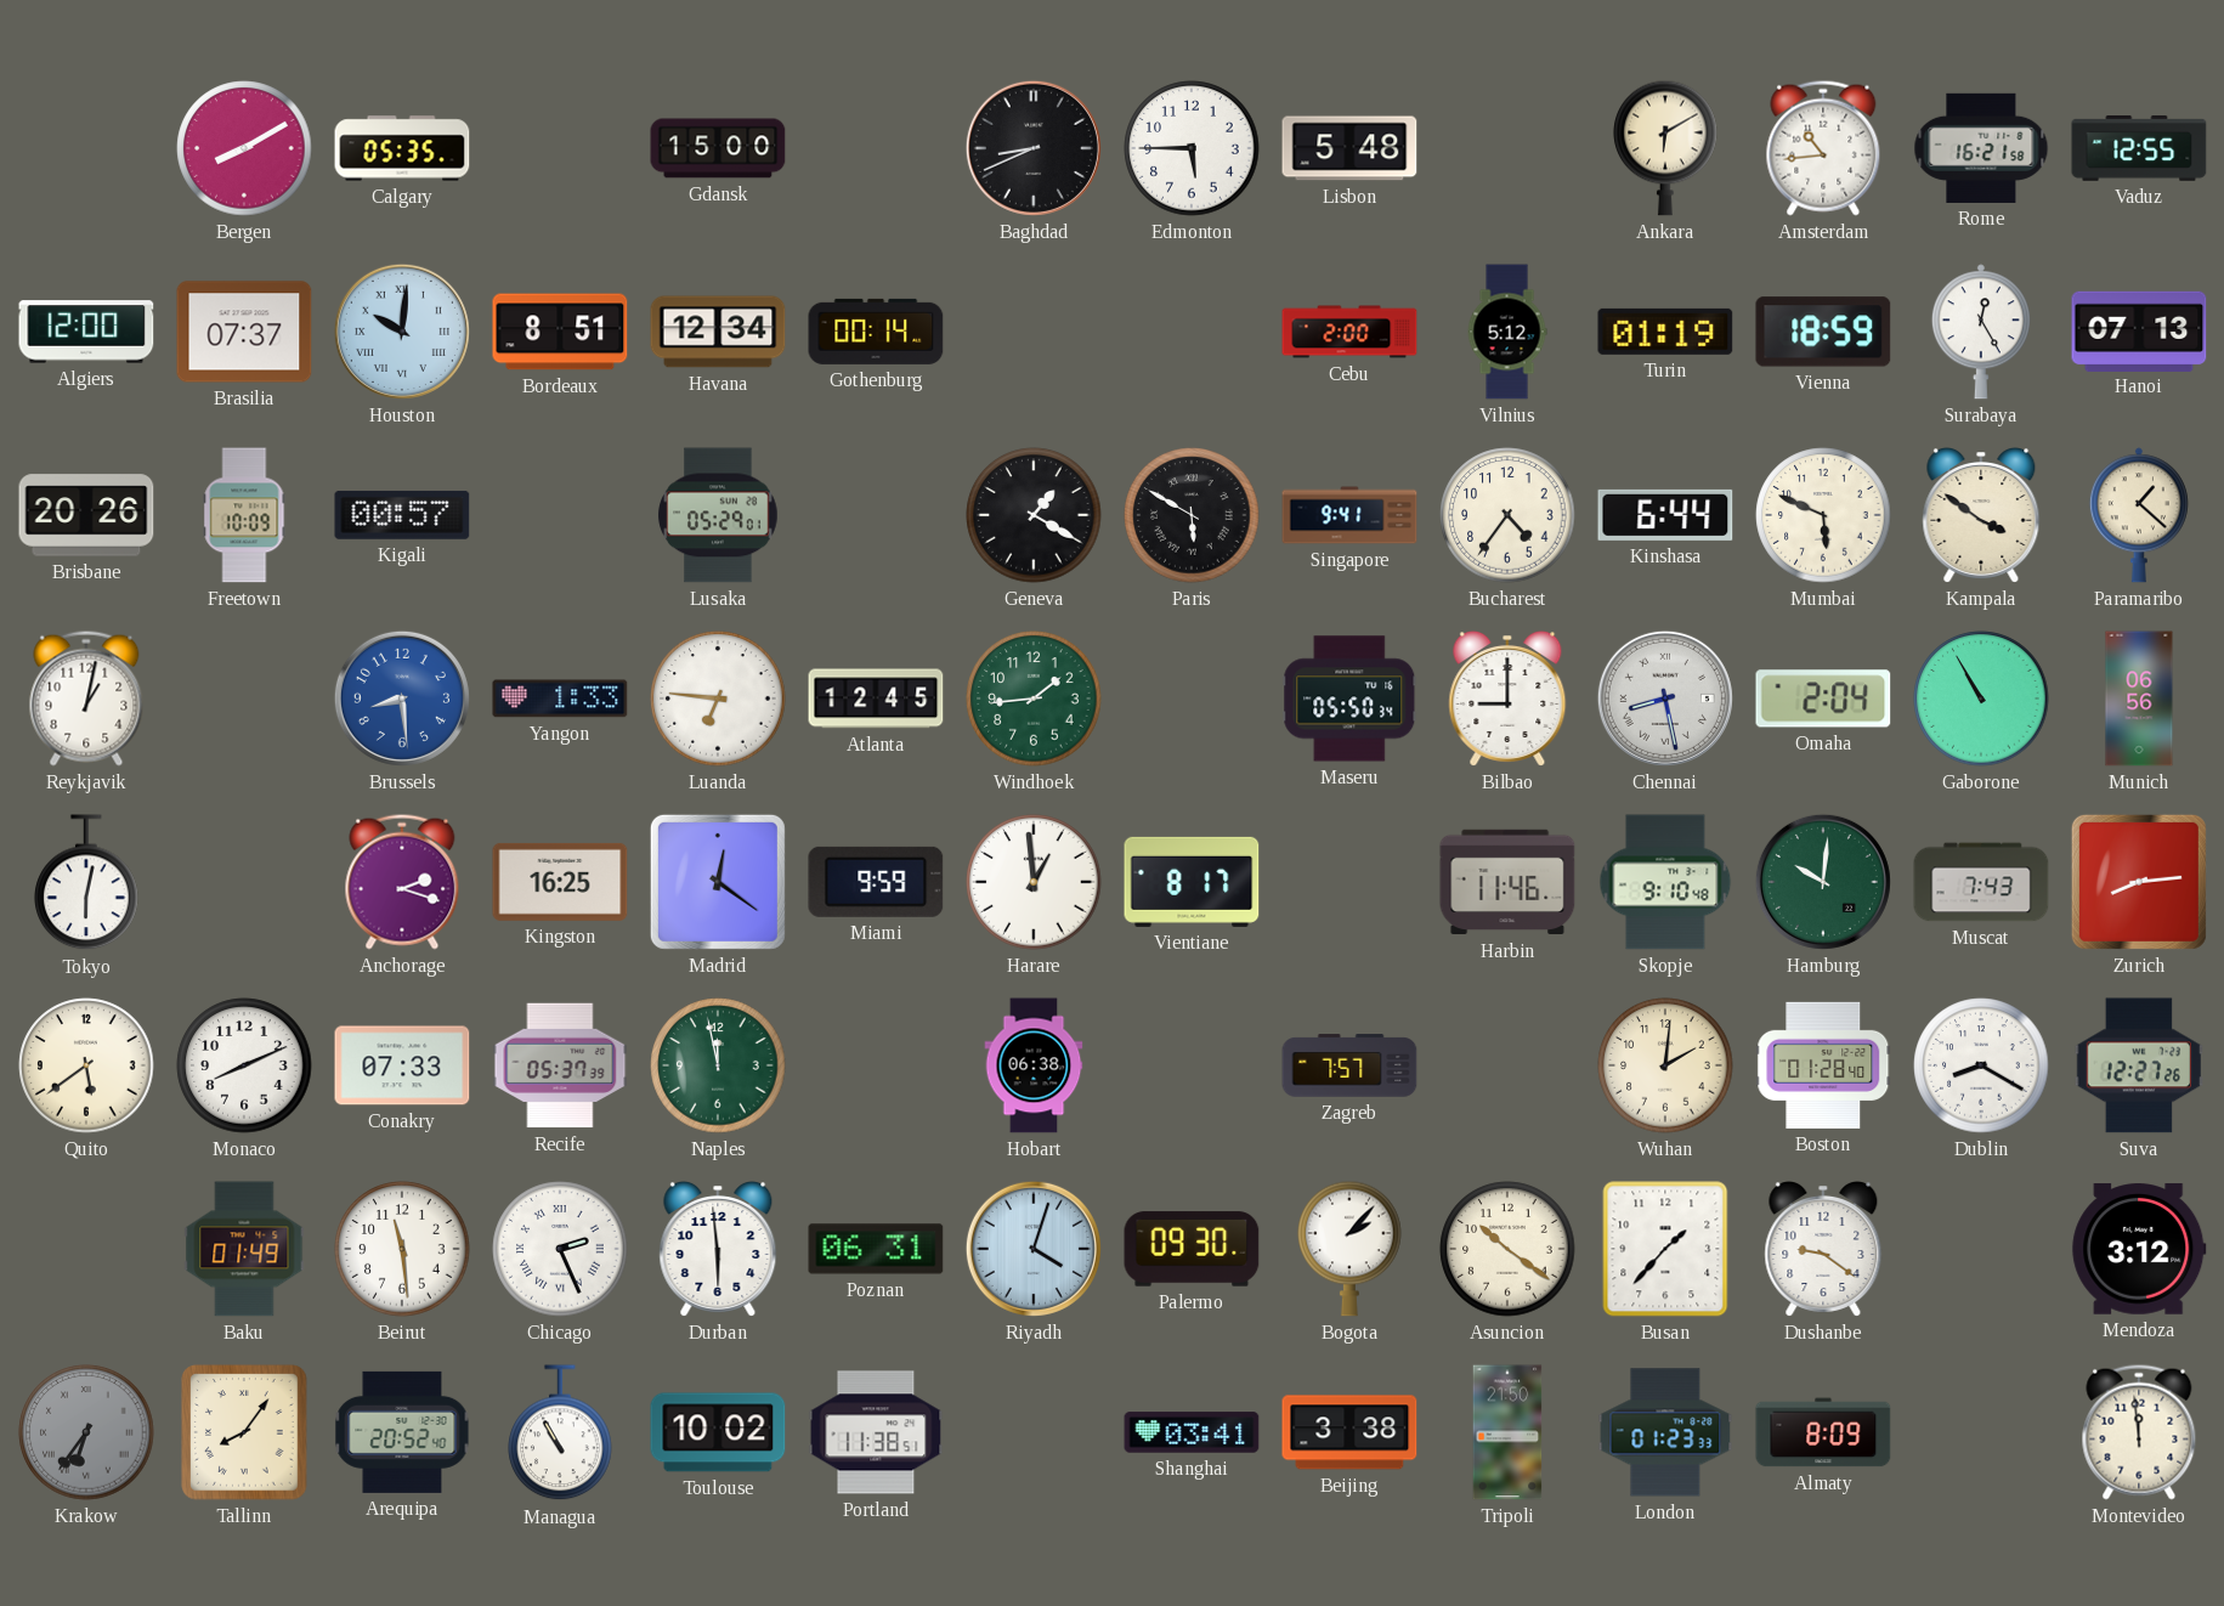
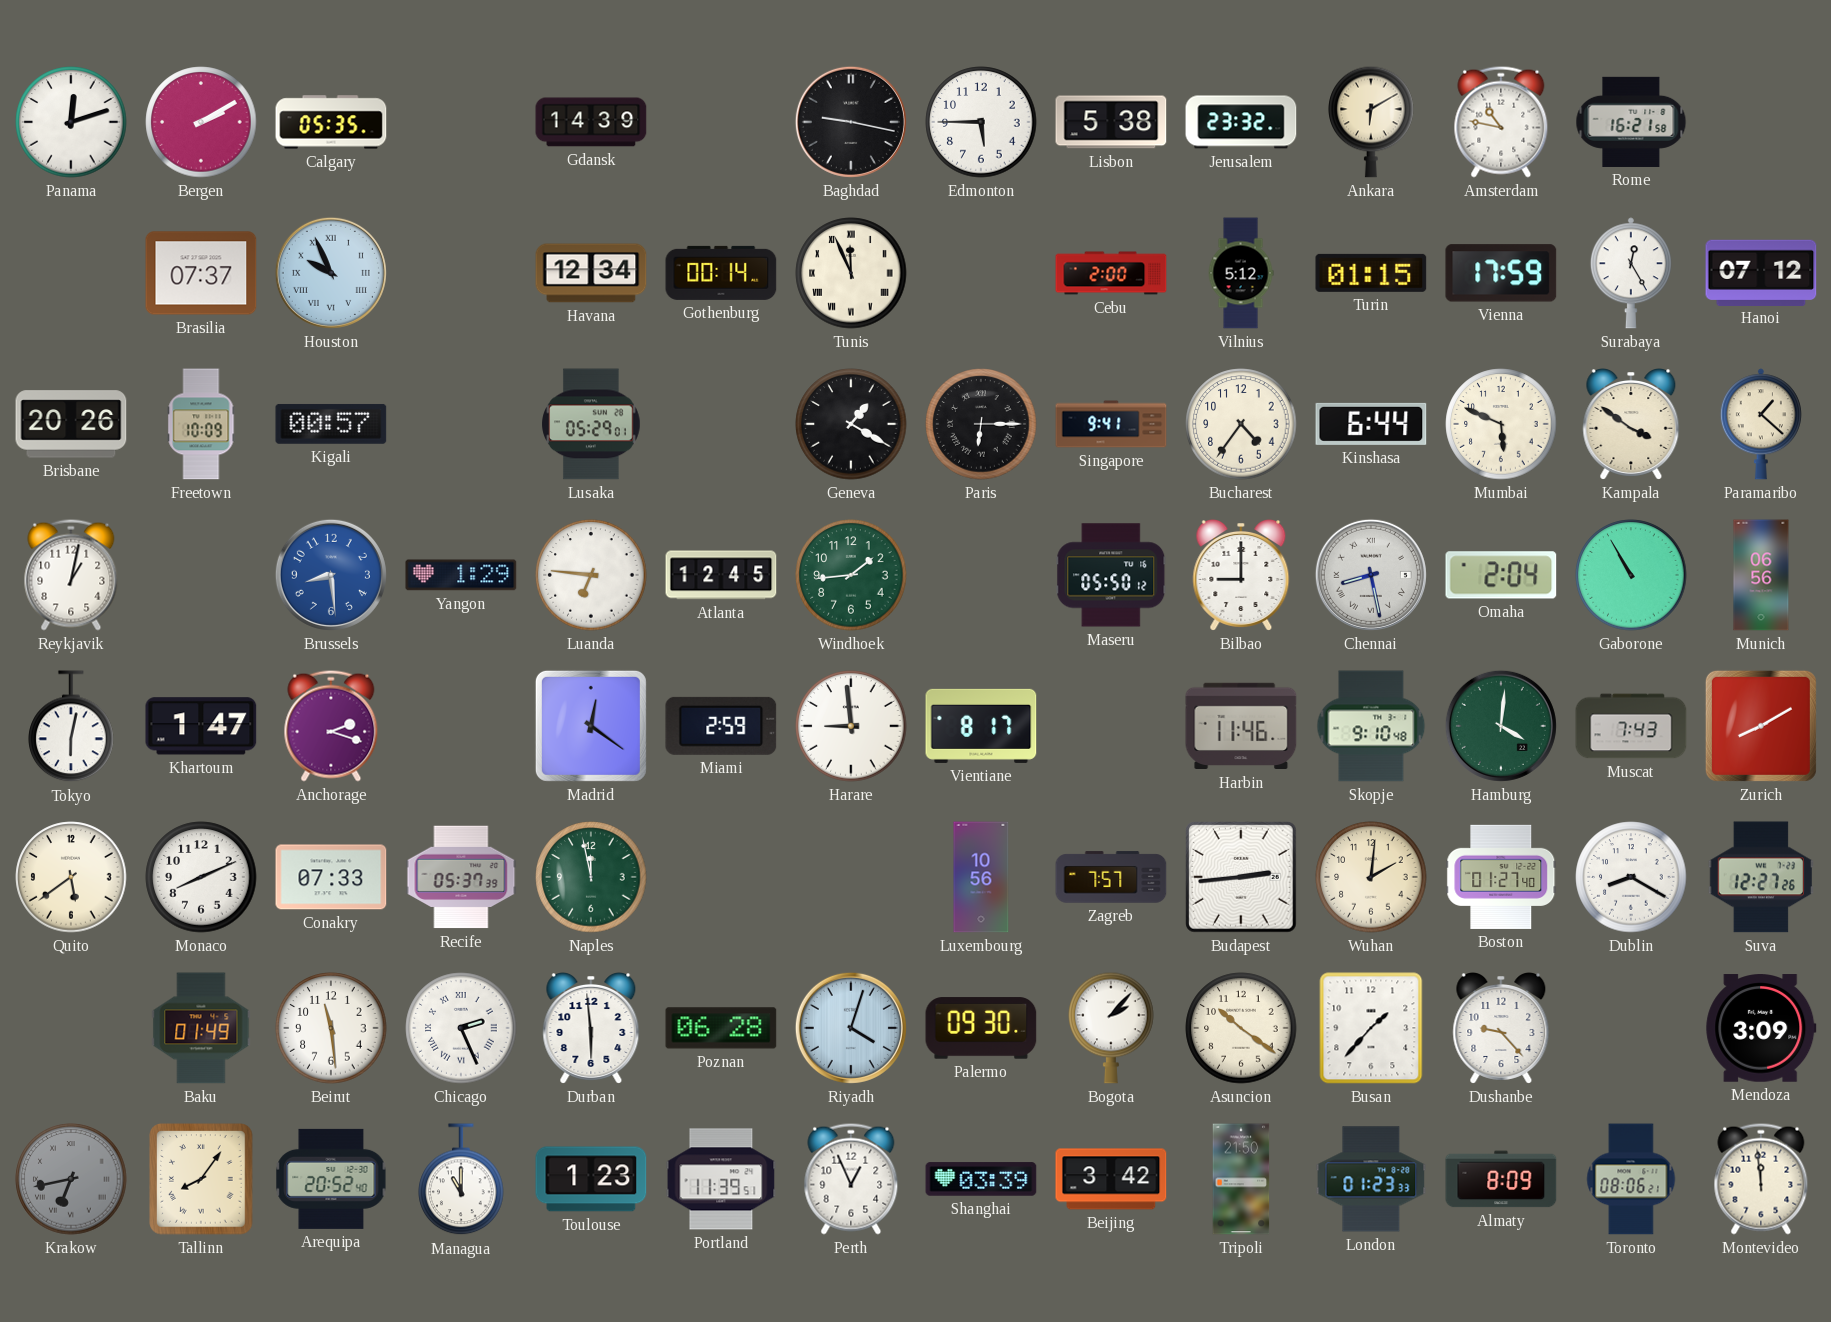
Panama: none -> 12:12 (71, 122)
Bergen: 8:10 -> 2:10 (201, 122)
Gdansk: 15:00 -> 14:39 (591, 122)
Baghdad: 8:41 -> 9:17 (851, 122)
Lisbon: 5:48 -> 5:38 (1111, 122)
Jerusalem: none -> 23:32 (1241, 122)
Amsterdam: 10:44 -> 10:47 (1501, 122)
Vaduz: 12:55 -> none (2139, 149)
Algiers: 12:00 -> none (86, 332)
Houston: 10:01 -> 9:56 (331, 273)
Bordeaux: 8:51 -> none (560, 332)
Tunis: none -> 11:56 (851, 273)
Turin: 01:19 -> 01:15 (1371, 273)
Vienna: 18:59 -> 17:59 (1501, 273)
Hanoi: 07:13 -> 07:12 (1761, 272)
Paris: 5:50 -> 6:15 (981, 424)
Yangon: 1:33 -> 1:29 (461, 575)
Maseru: 05:50:34 -> 05:50:12 (1111, 575)
Khartoum: none -> 1:47 (201, 726)
Kingston: 16:25 -> none (560, 882)
Miami: 9:59 -> 2:59 (721, 726)
Harare: 12:59 -> 8:59 (851, 726)
Hamburg: 10:01 -> 4:01 (1501, 726)
Zurich: 8:14 -> 8:10 (1761, 726)
Hobart: 06:38 -> none (1034, 1065)
Luxembourg: none -> 10:56 (981, 877)
Budapest: none -> 2:44 (1241, 877)
Boston: 01:28 -> 01:27 (1501, 877)
Poznan: 06:31 -> 06:28 (721, 1028)
Dushanbe: 9:21 -> 9:23 (1501, 1029)
Mendoza: 3:12 -> 3:09 (1761, 1028)
Krakow: 6:36 -> 6:43 (71, 1179)
Managua: 10:55 -> 11:00 (461, 1180)
Toulouse: 10:02 -> 1:23 (591, 1179)
Portland: 11:38 -> 11:39 (721, 1179)
Perth: none -> 12:56 (851, 1179)
Shanghai: 03:41 -> 03:39 (981, 1179)
Beijing: 3:38 -> 3:42 (1111, 1179)
Toronto: none -> 08:06 (1631, 1179)
